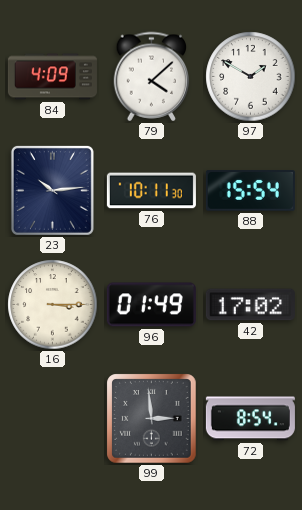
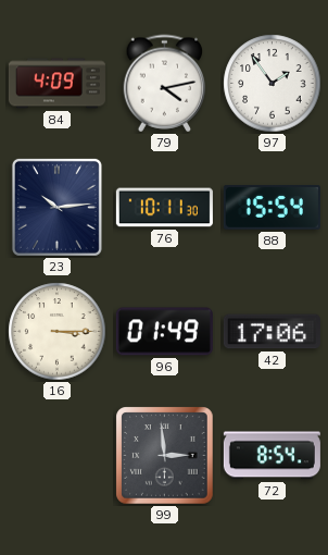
79: 4:08 -> 4:13 (165, 84)
97: 1:50 -> 1:54 (273, 84)
42: 17:02 -> 17:06 (272, 332)
